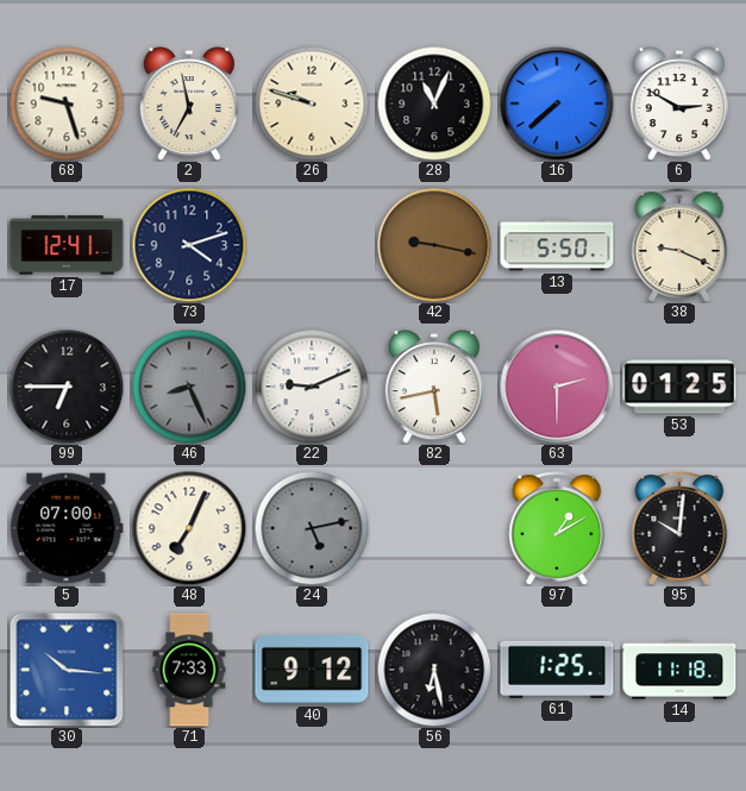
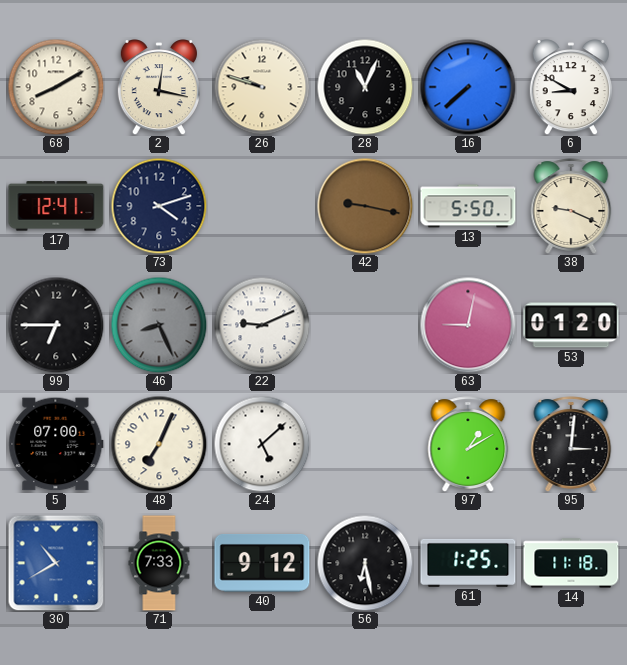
68: 9:27 -> 8:10 (56, 87)
2: 6:58 -> 12:17 (159, 87)
6: 2:50 -> 8:50 (571, 87)
82: 5:43 -> none (434, 387)
63: 2:30 -> 9:02 (468, 325)
53: 01:25 -> 01:20 (571, 325)
24: 5:13 -> 5:08 (262, 444)
24 dial: grey -> white (262, 444)
95: 10:01 -> 3:01 (571, 444)
30: 10:16 -> 10:40 (56, 563)
